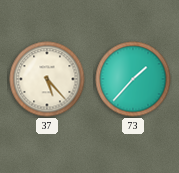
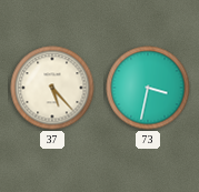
73: 1:37 -> 3:32 (148, 88)
